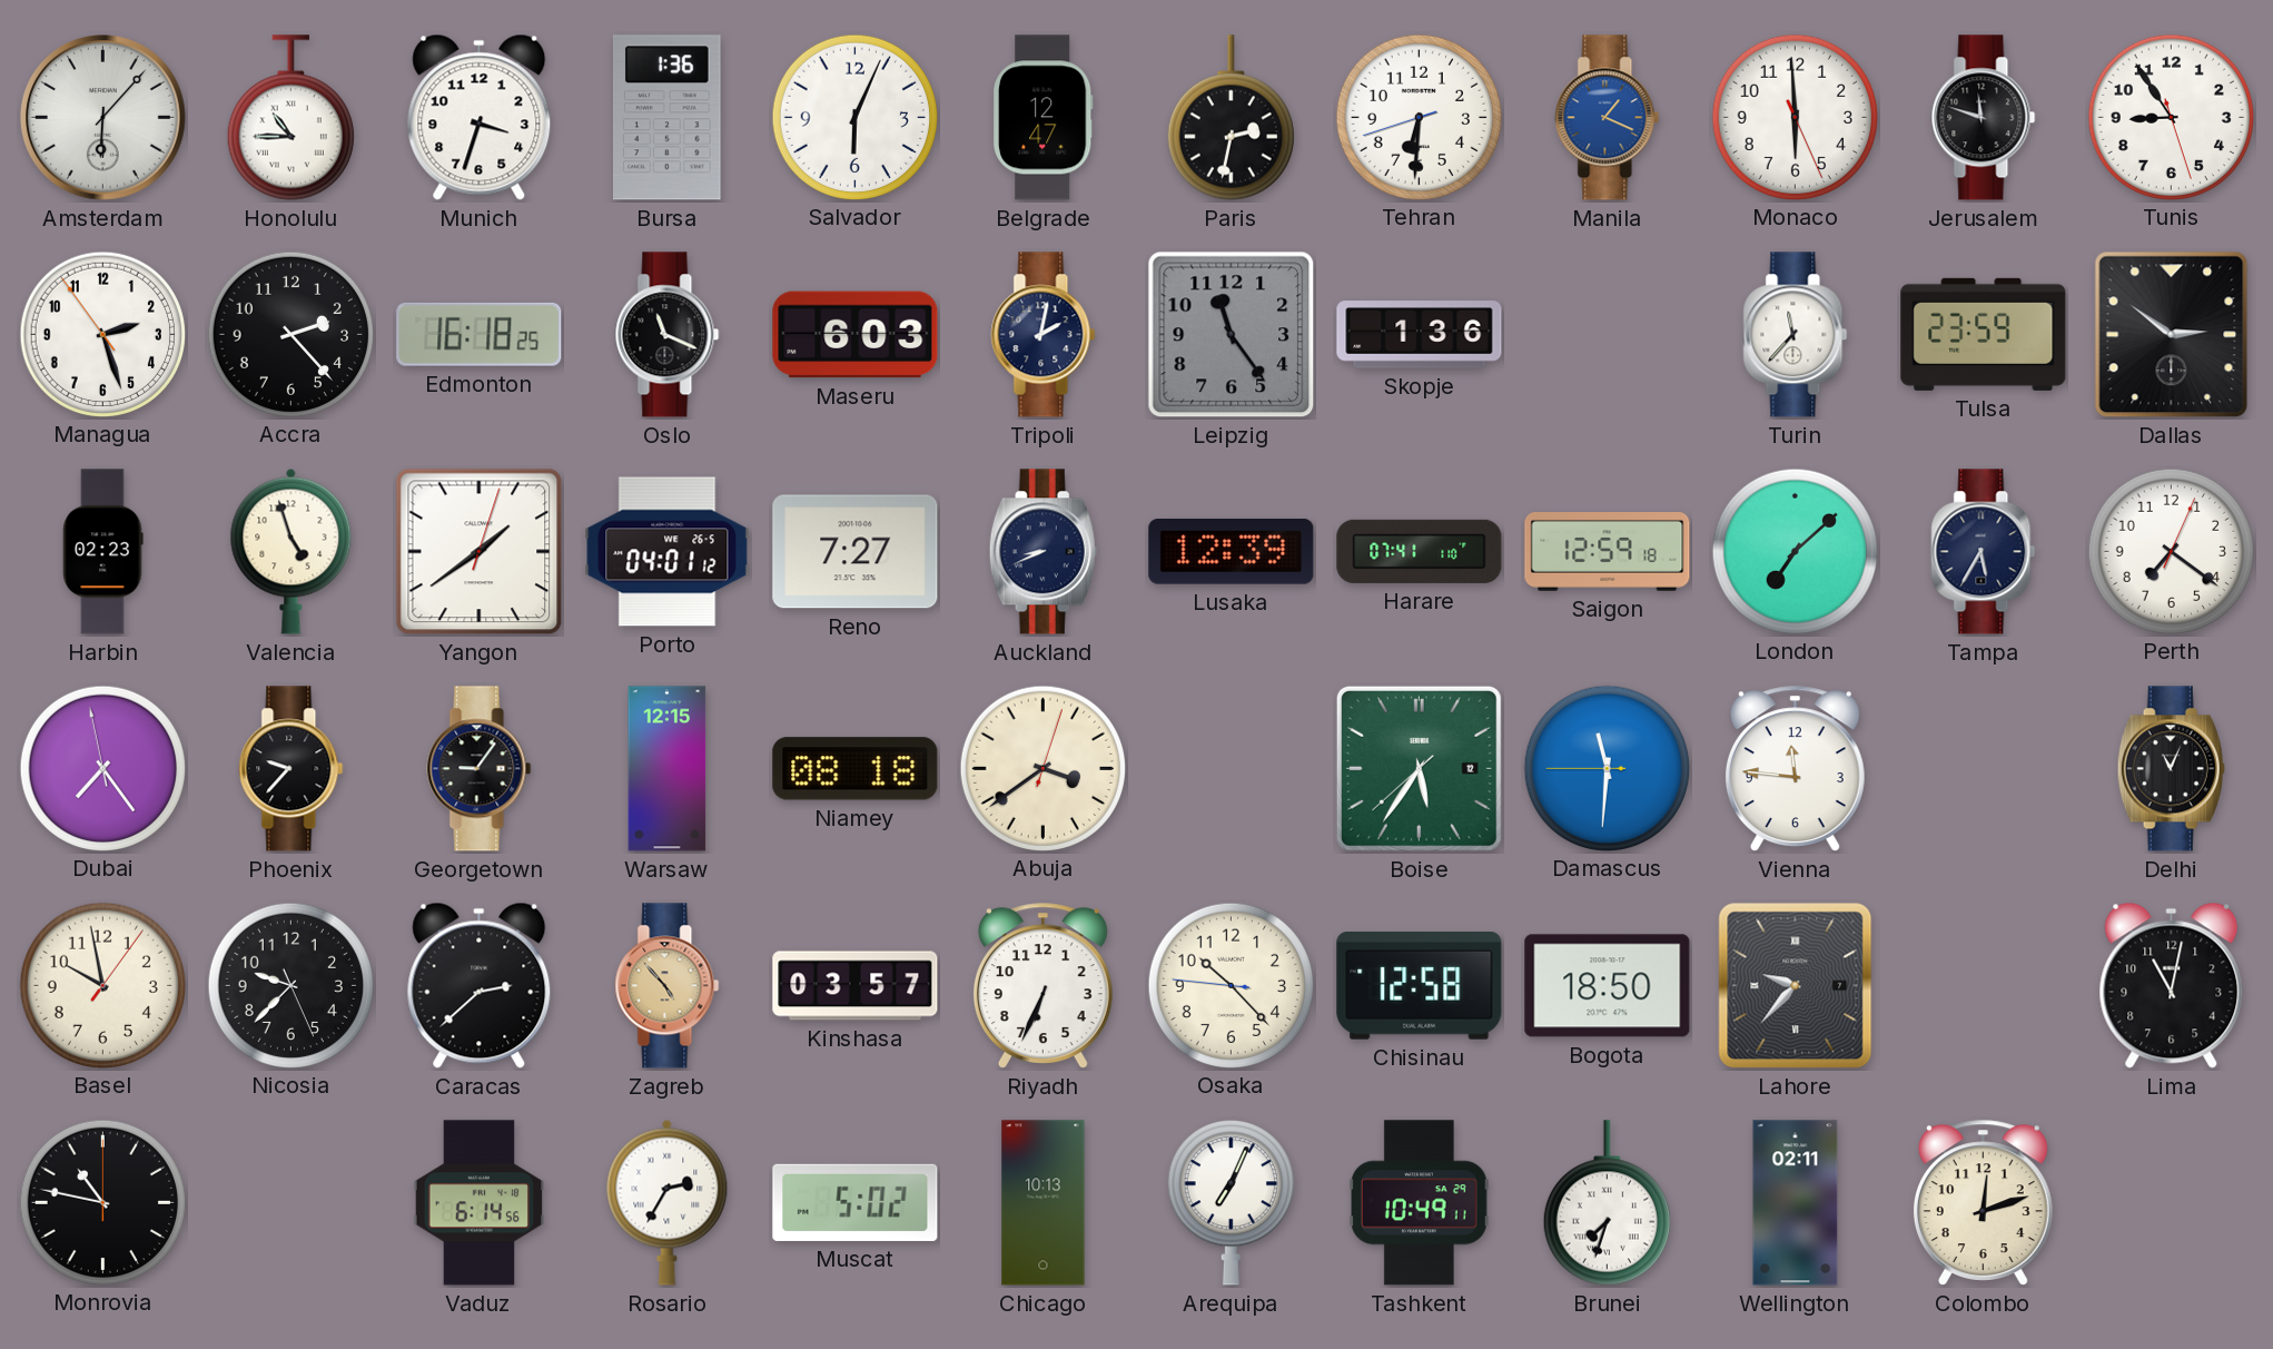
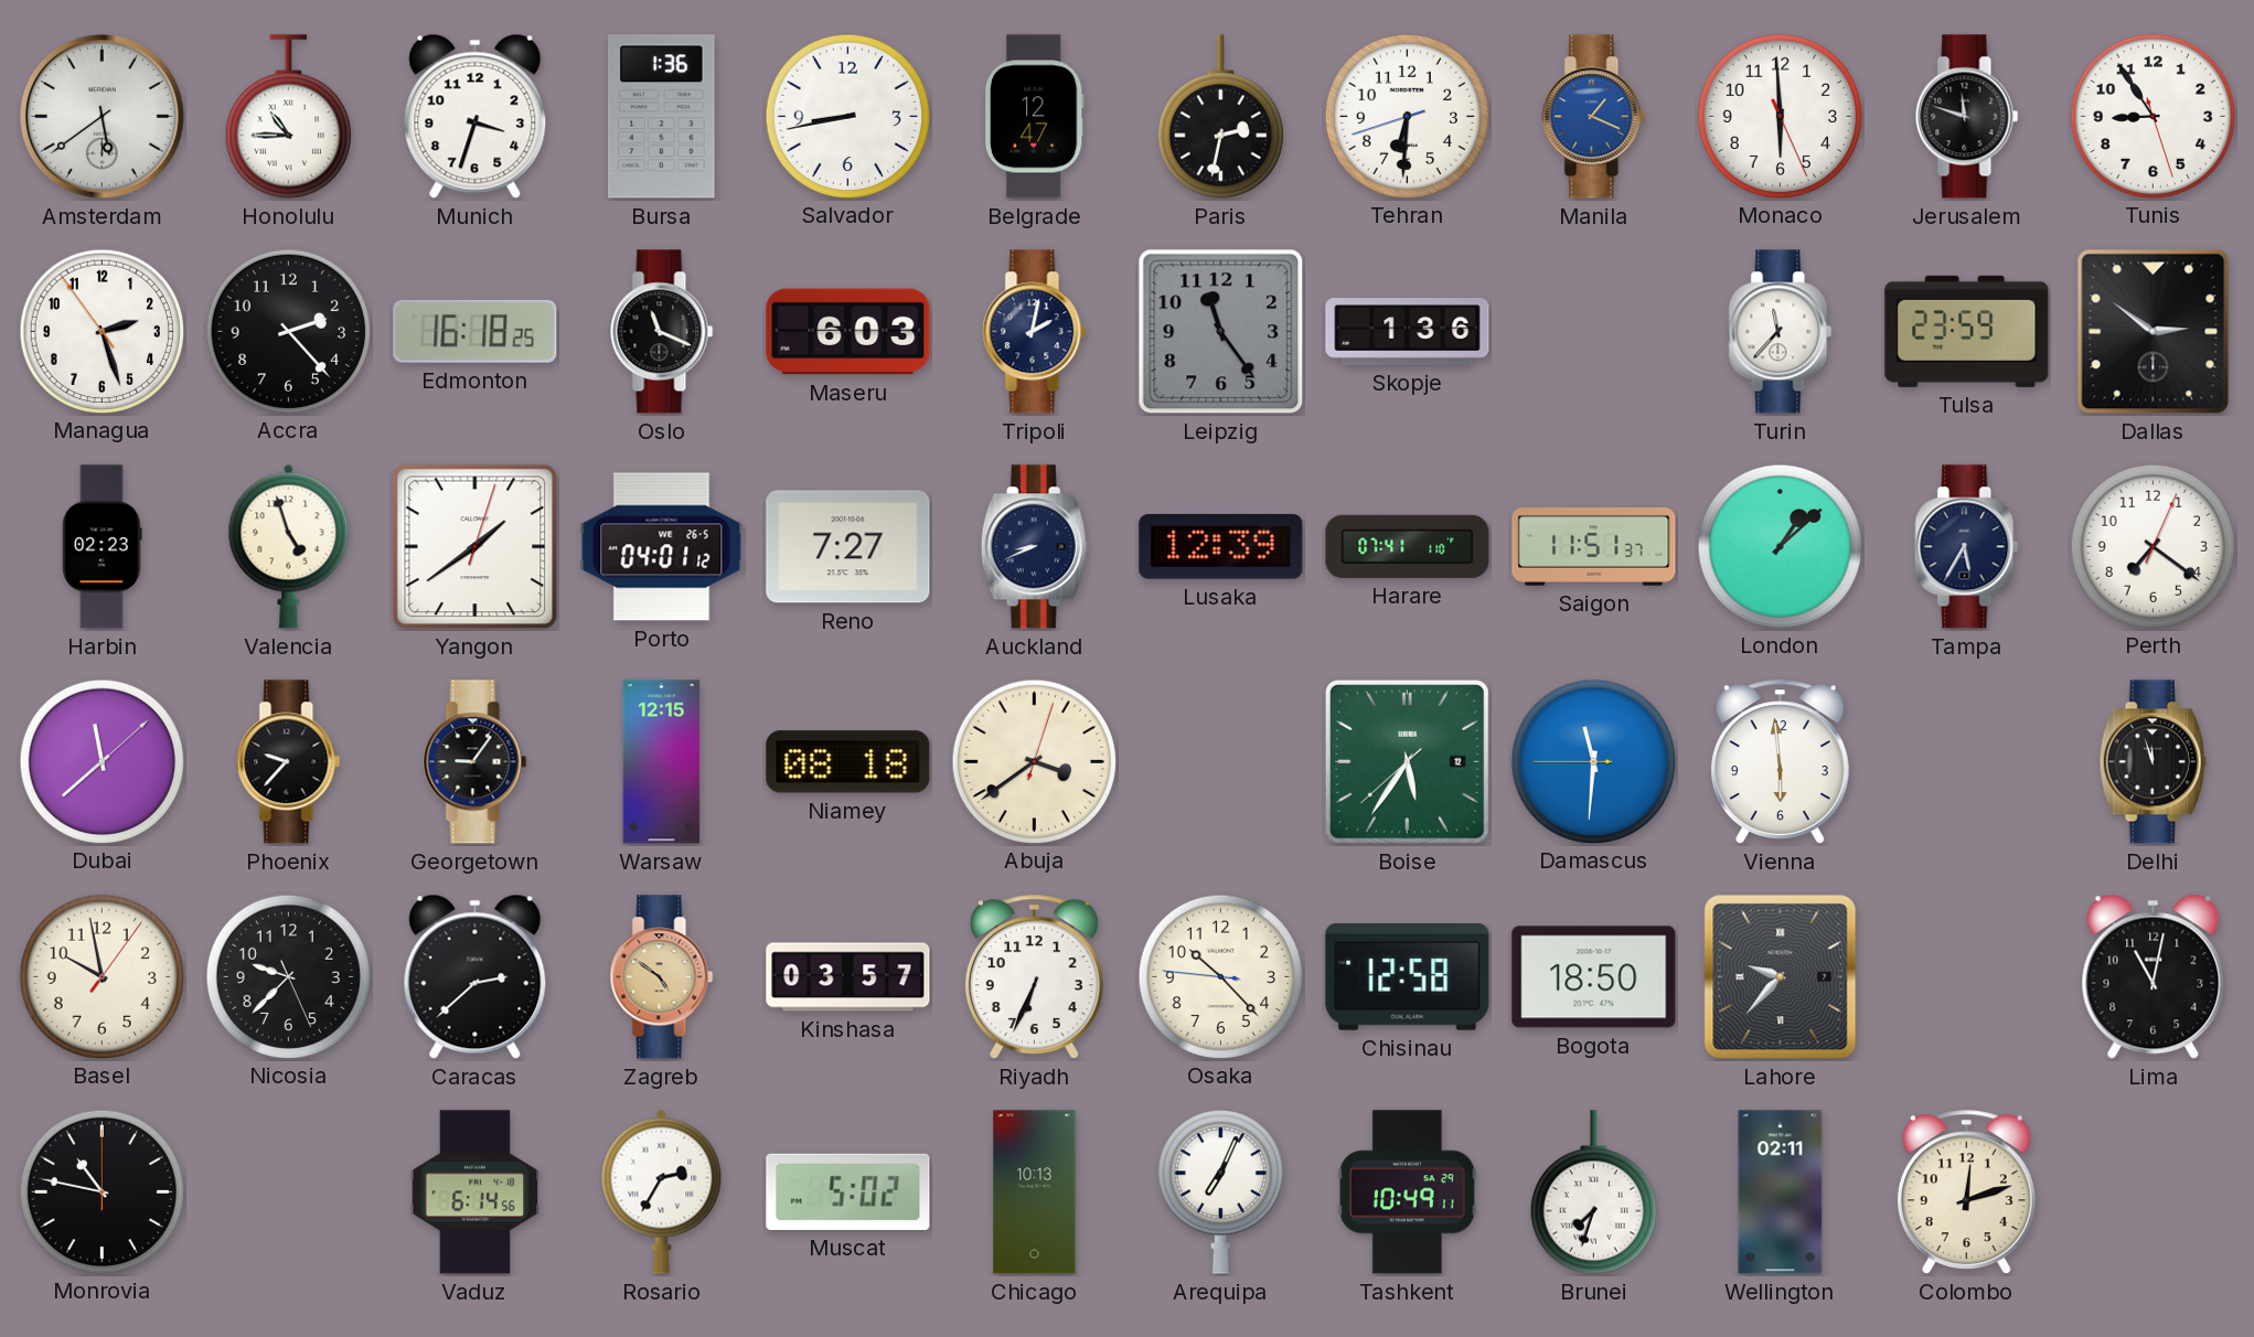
Amsterdam: 6:07 -> 5:39 (103, 117)
Salvador: 6:04 -> 8:43 (847, 116)
Saigon: 12:59 -> 11:51 (1594, 547)
London: 7:08 -> 1:08 (1780, 546)
Dubai: 7:23 -> 11:38 (102, 761)
Vienna: 11:46 -> 5:59 (1780, 761)
Delhi: 11:04 -> 11:57 (2152, 762)
Zagreb: 4:53 -> 4:51 (662, 977)
